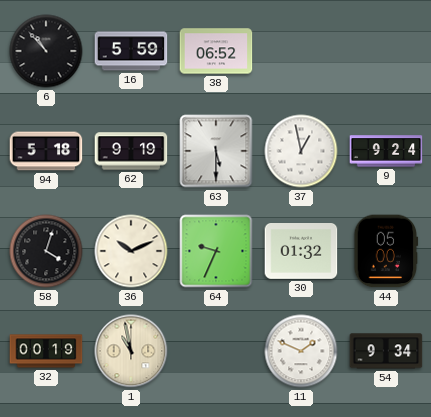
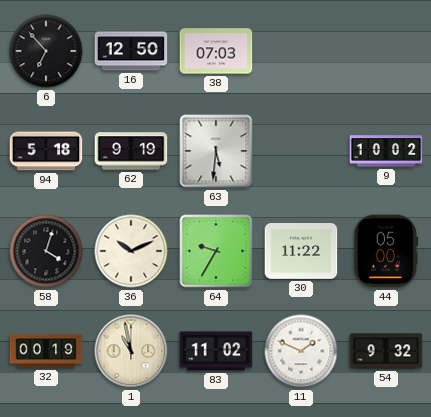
6: 10:53 -> 6:53 (46, 51)
16: 5:59 -> 12:50 (131, 51)
38: 06:52 -> 07:03 (216, 51)
63: 5:30 -> 5:31 (216, 151)
37: 12:58 -> none (301, 151)
9: 9:24 -> 10:02 (386, 151)
64: 9:34 -> 9:35 (216, 251)
30: 01:32 -> 11:22 (301, 252)
83: none -> 11:02 (216, 351)
54: 9:34 -> 9:32 (386, 351)
